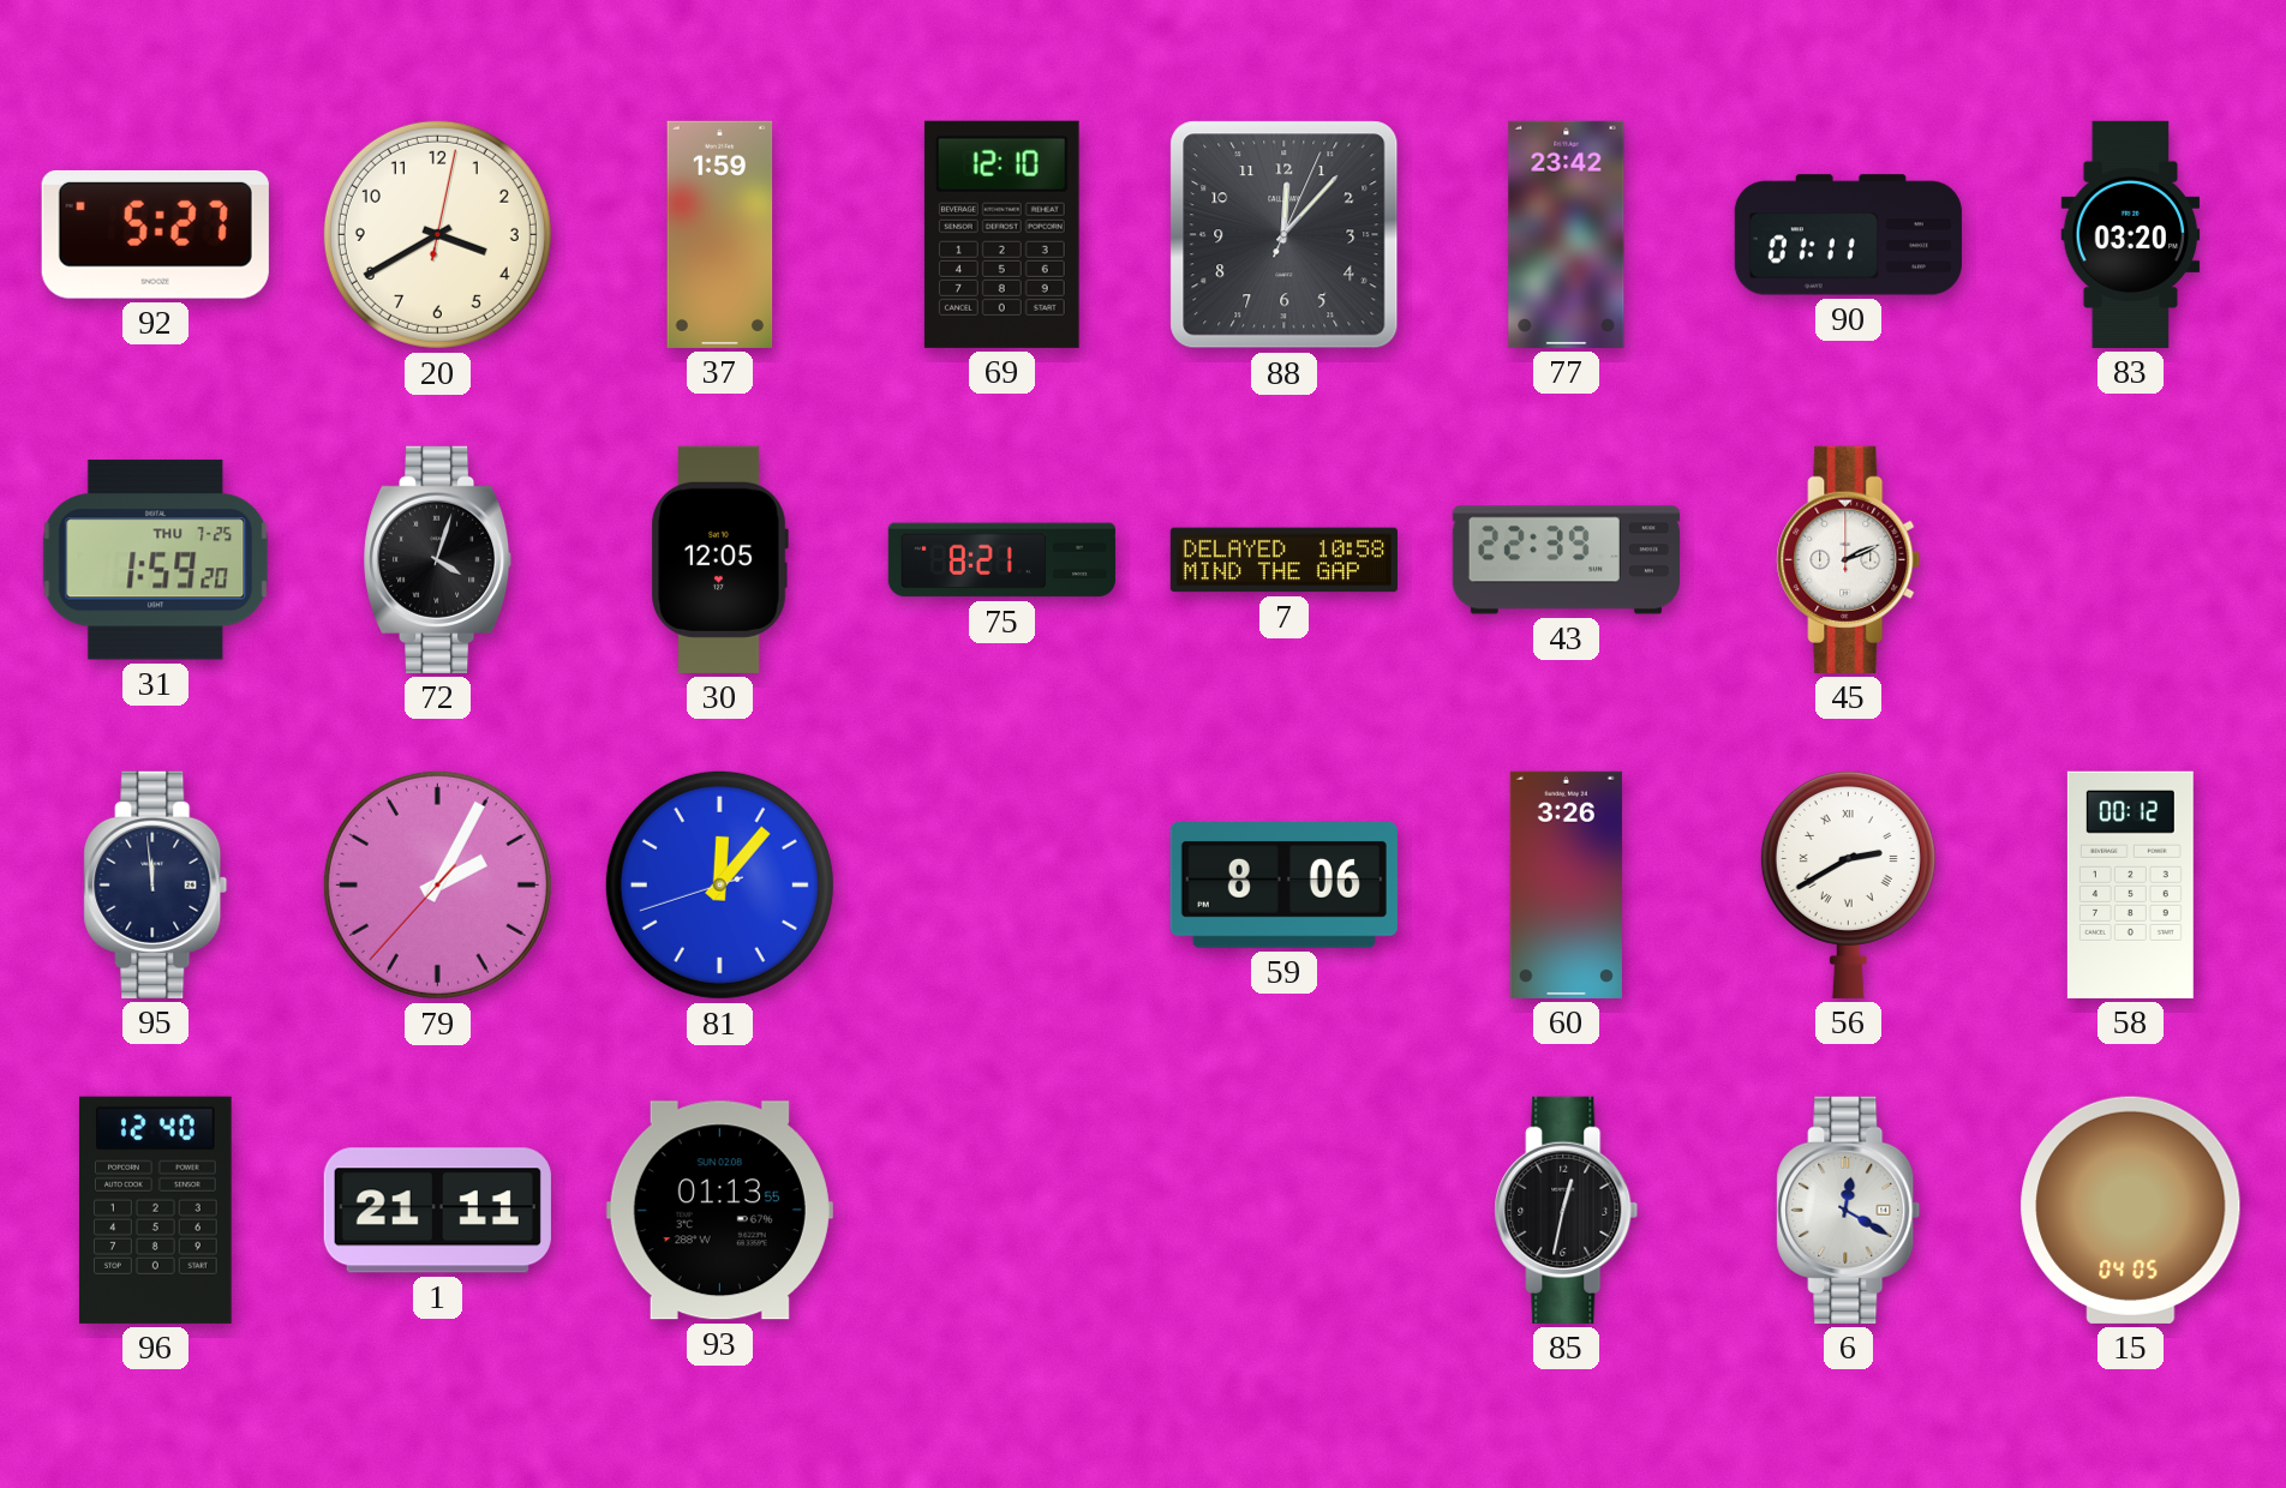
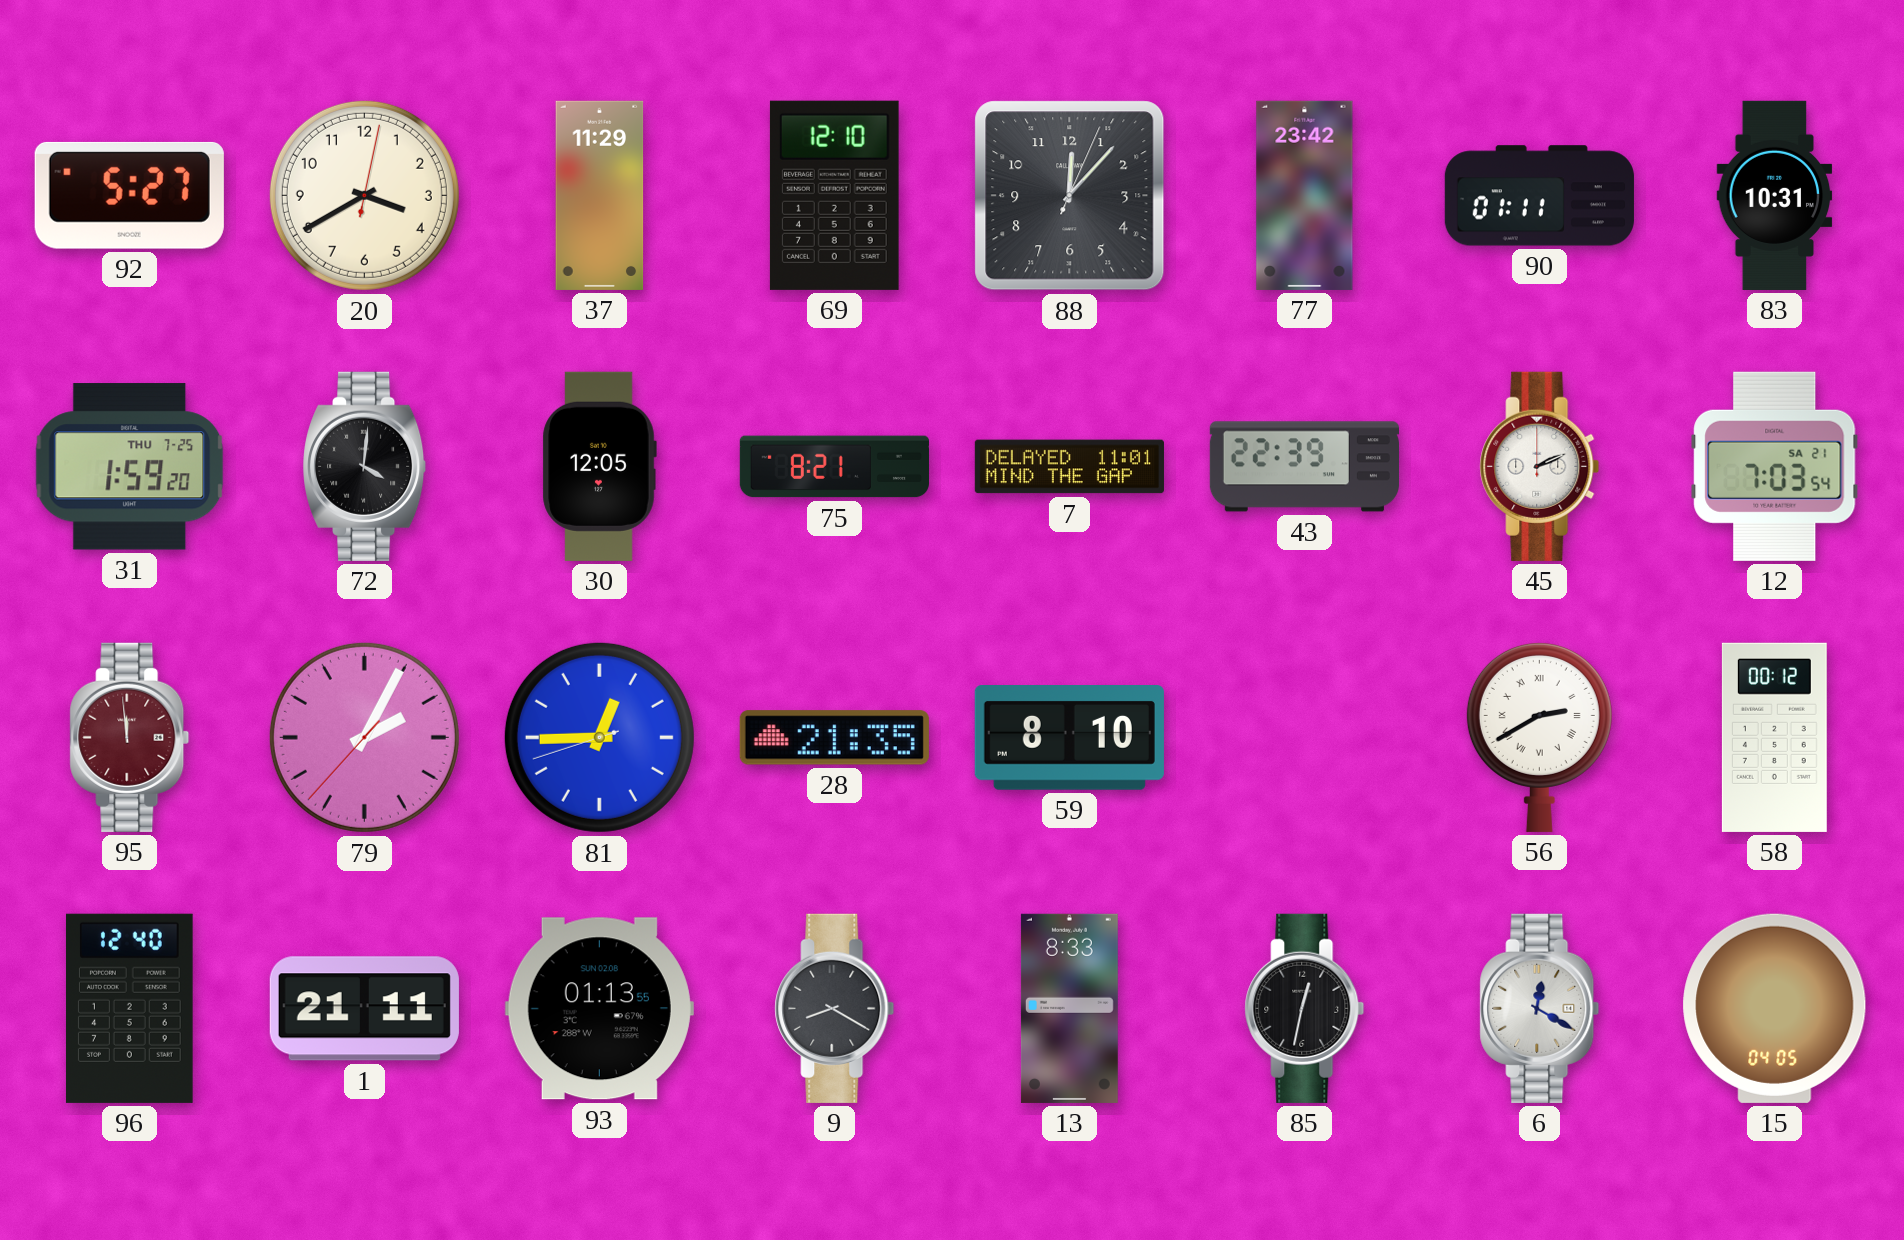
37: 1:59 -> 11:29 (600, 195)
83: 03:20 -> 10:31 (1775, 195)
72: 4:03 -> 4:01 (365, 466)
7: 10:58 -> 11:01 (1069, 467)
12: none -> 7:03 (1775, 466)
95 dial: navy -> burgundy (130, 737)
81: 12:06 -> 12:44 (599, 737)
28: none -> 21:35 (834, 738)
59: 8:06 -> 8:10 (1069, 738)
60: 3:26 -> none (1566, 884)
9: none -> 8:20 (835, 1008)
13: none -> 8:33 (1069, 1008)
